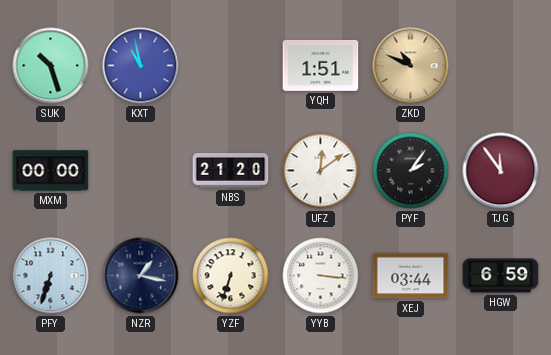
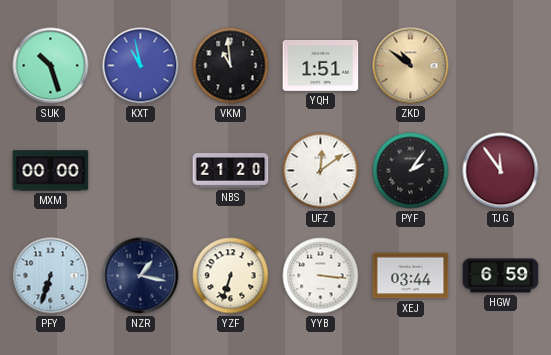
VKM: none -> 10:59 (231, 66)
ZKD: 10:49 -> 10:51 (411, 66)
